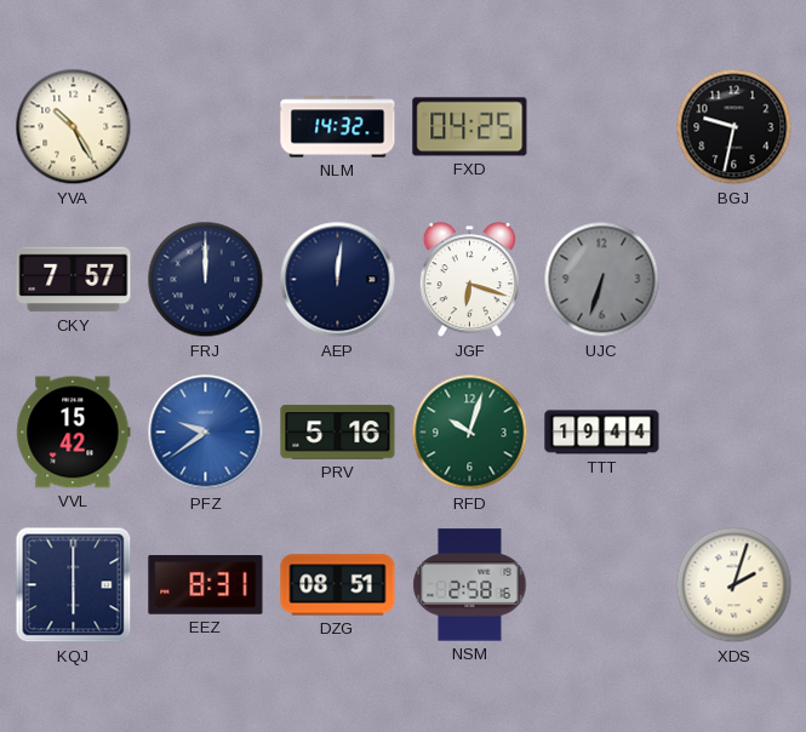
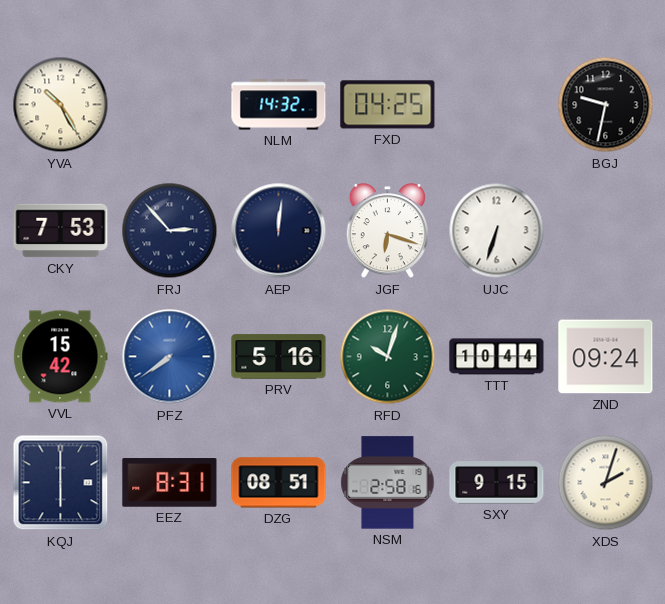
CKY: 7:57 -> 7:53 (61, 231)
FRJ: 12:00 -> 2:53 (170, 231)
UJC dial: grey -> white (497, 231)
PFZ: 9:39 -> 7:39 (170, 357)
TTT: 19:44 -> 10:44 (497, 357)
ZND: none -> 09:24 (606, 357)
SXY: none -> 9:15 (497, 483)
